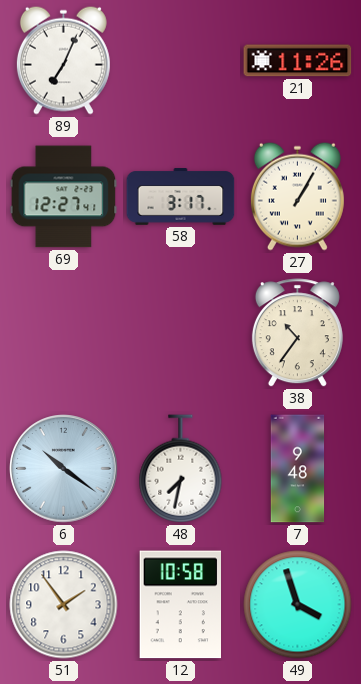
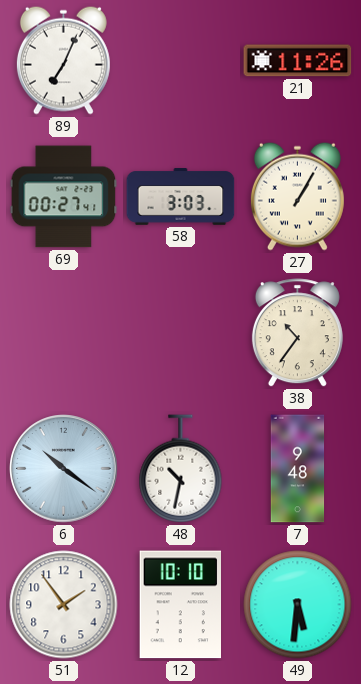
69: 12:27 -> 00:27 (64, 197)
58: 3:17 -> 3:03 (181, 197)
48: 7:32 -> 10:32 (181, 469)
12: 10:58 -> 10:10 (180, 605)
49: 3:57 -> 5:31 (298, 605)
